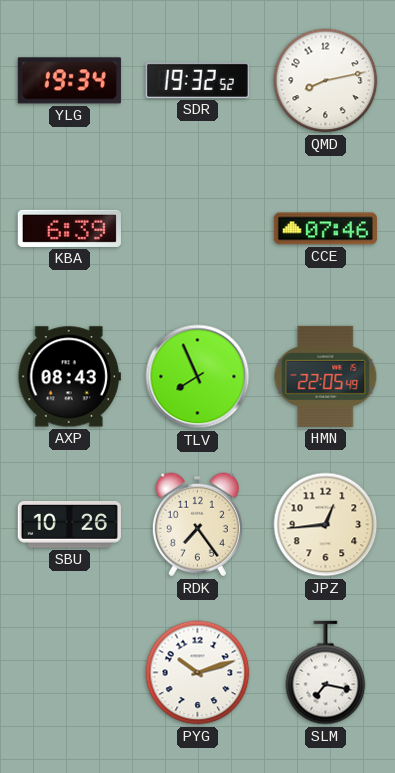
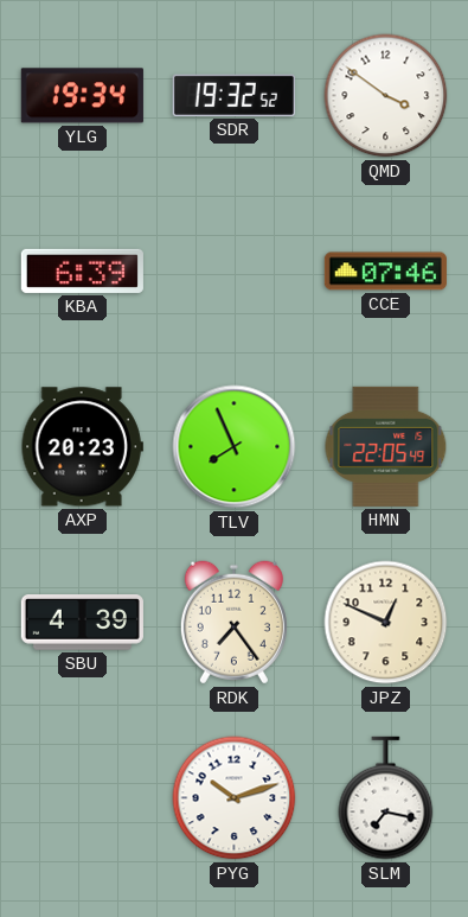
QMD: 8:13 -> 3:51 (386, 96)
AXP: 08:43 -> 20:23 (82, 447)
SBU: 10:26 -> 4:39 (82, 623)
JPZ: 12:44 -> 12:49 (386, 623)
